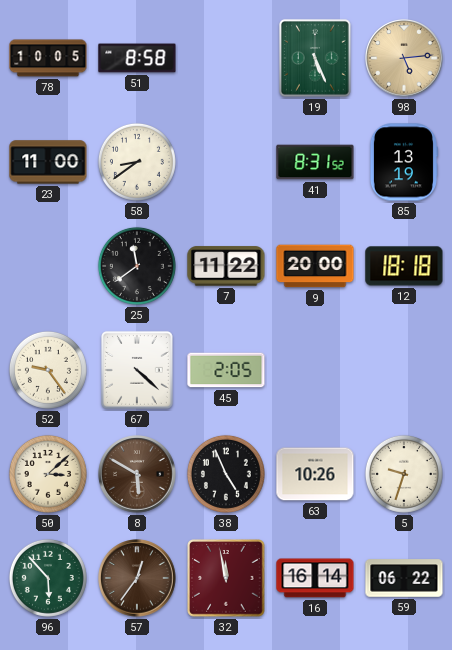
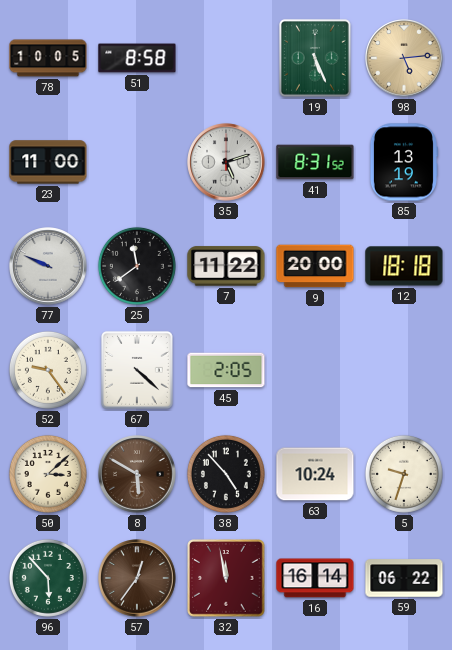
58: 8:39 -> none (137, 162)
35: none -> 5:12 (226, 162)
77: none -> 9:49 (48, 266)
38: 4:56 -> 4:53 (226, 474)
63: 10:26 -> 10:24 (315, 474)
